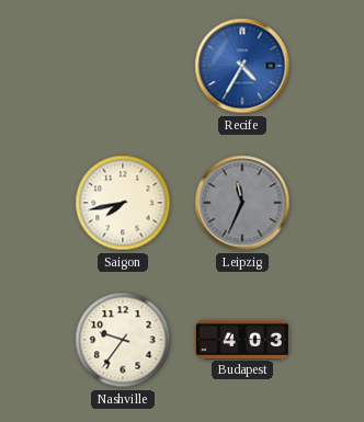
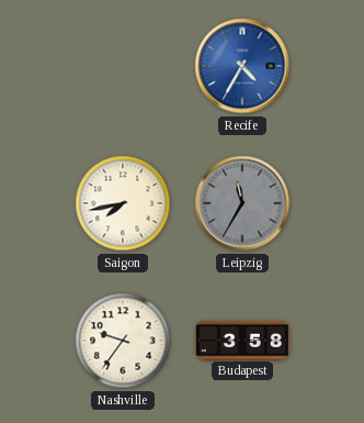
Leipzig: 11:34 -> 11:35 (242, 203)
Budapest: 4:03 -> 3:58 (242, 339)
